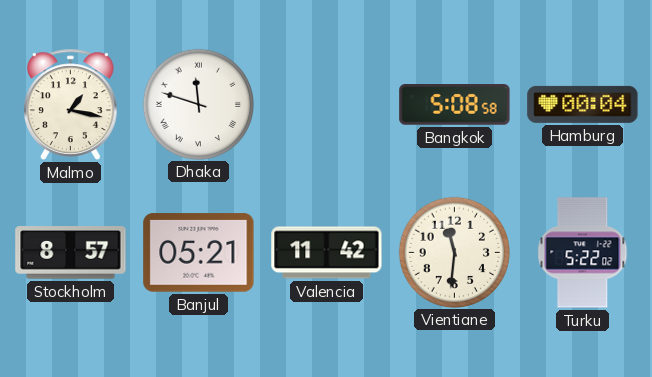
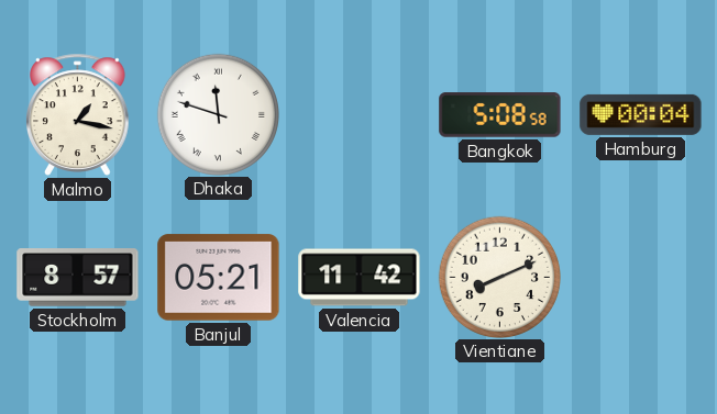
Vientiane: 11:31 -> 8:11 (499, 277)
Turku: 5:22 -> none (583, 253)
